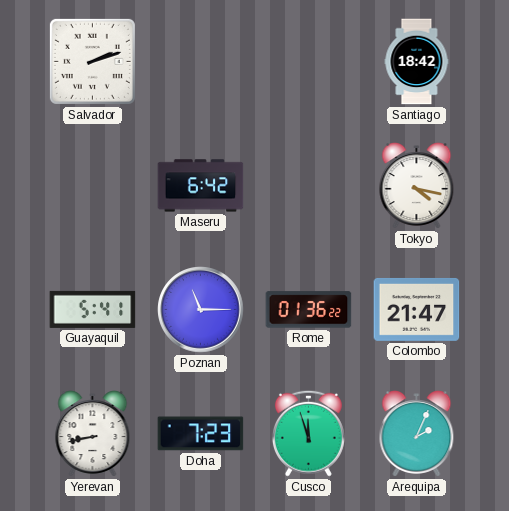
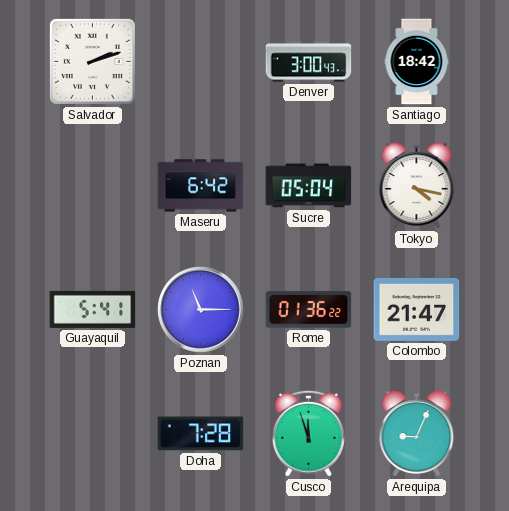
Denver: none -> 3:00 (309, 62)
Sucre: none -> 05:04 (309, 186)
Yerevan: 8:43 -> none (93, 434)
Doha: 7:23 -> 7:28 (201, 434)
Arequipa: 2:04 -> 9:04 (417, 434)
